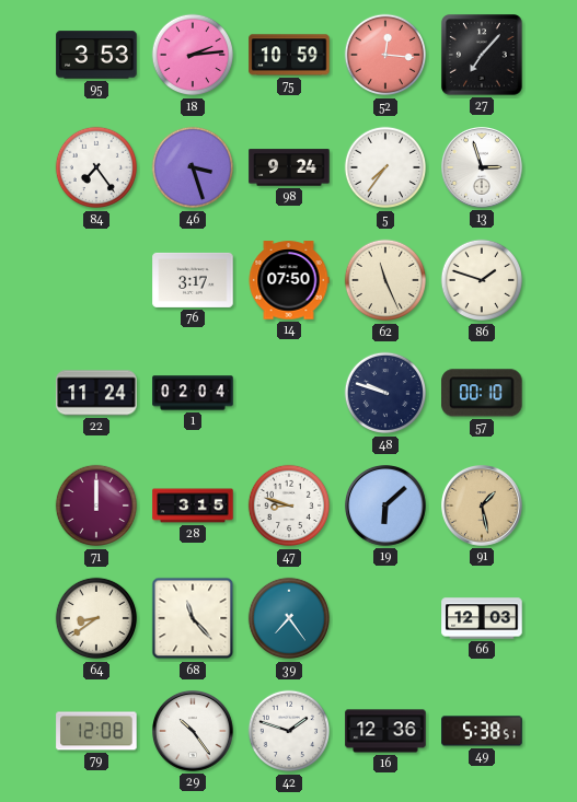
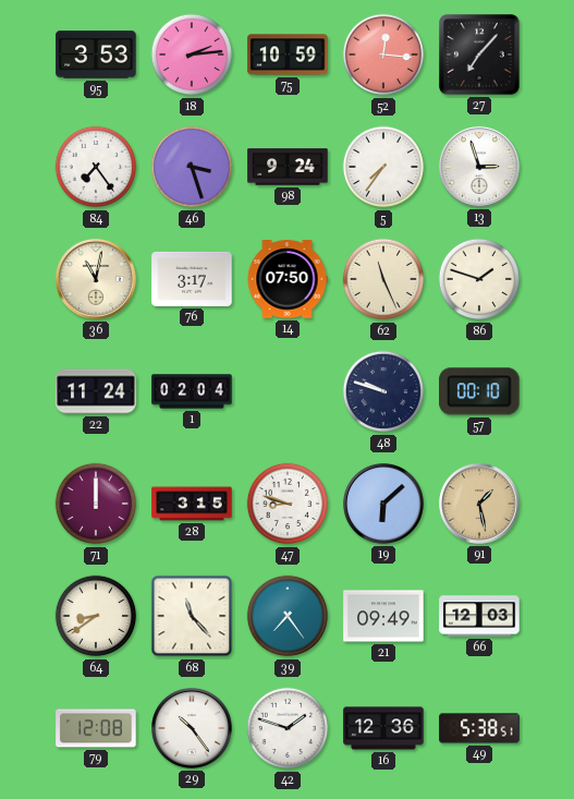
36: none -> 11:02 (97, 280)
21: none -> 09:49 (383, 616)
